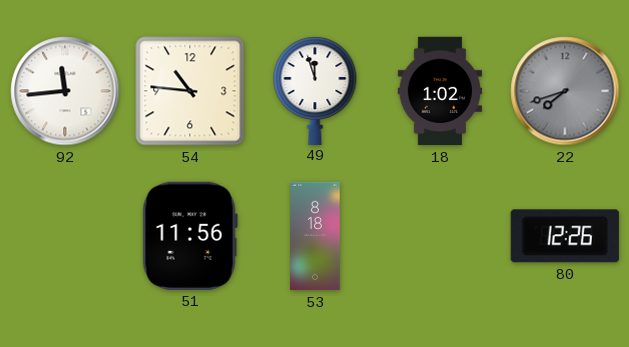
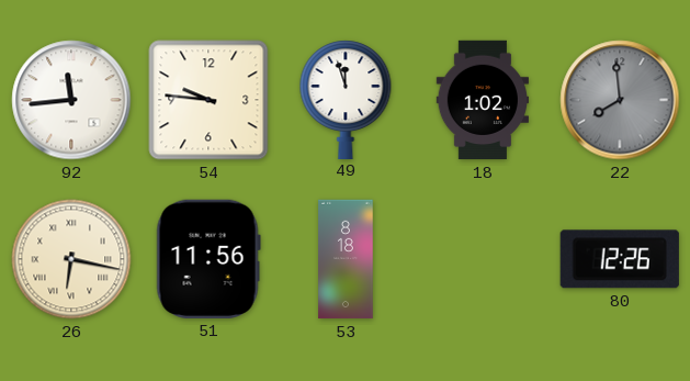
54: 10:46 -> 9:46 (208, 100)
22: 7:42 -> 7:59 (620, 100)
26: none -> 6:17 (71, 259)
